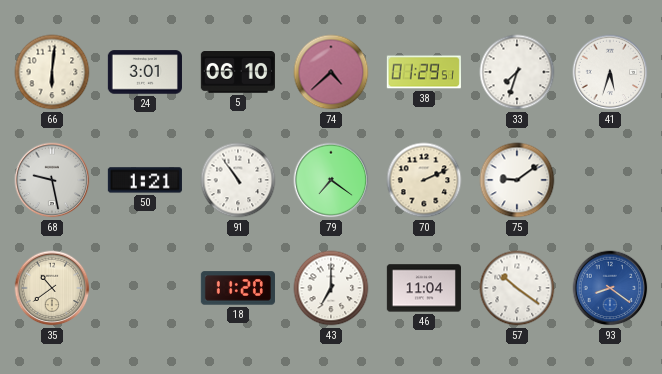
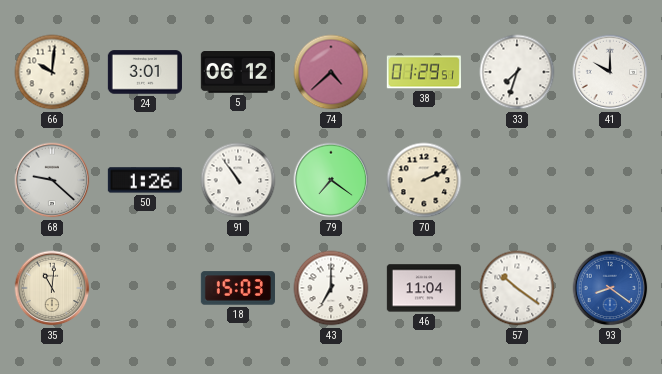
66: 6:01 -> 10:01 (52, 72)
5: 06:10 -> 06:12 (238, 73)
41: 5:33 -> 10:00 (610, 72)
68: 9:28 -> 9:22 (52, 180)
50: 1:21 -> 1:26 (145, 180)
75: 9:09 -> none (517, 180)
35: 10:39 -> 11:01 (52, 288)
18: 11:20 -> 15:03 (238, 288)
